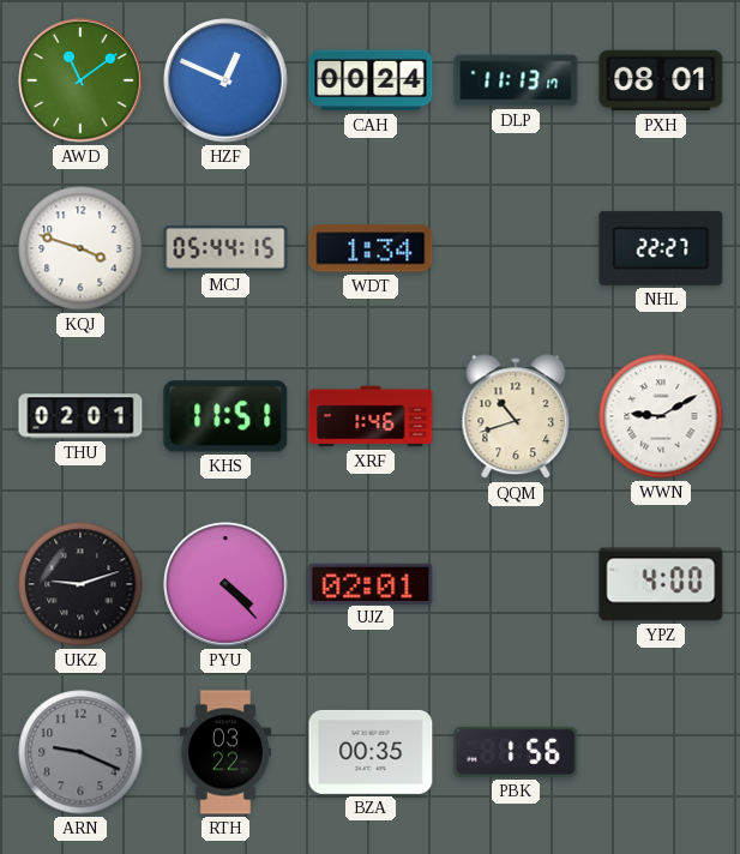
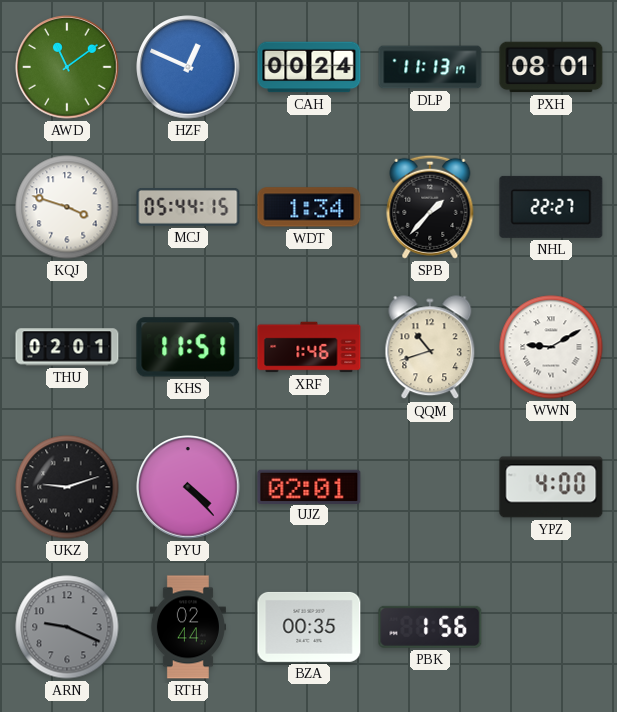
SPB: none -> 1:37 (430, 207)
RTH: 03:22 -> 02:44 (188, 627)
